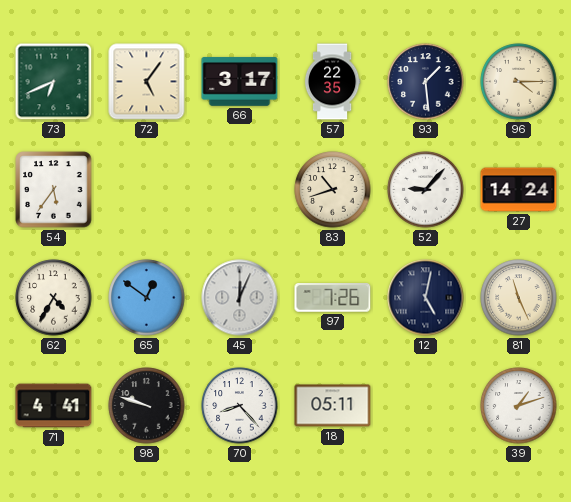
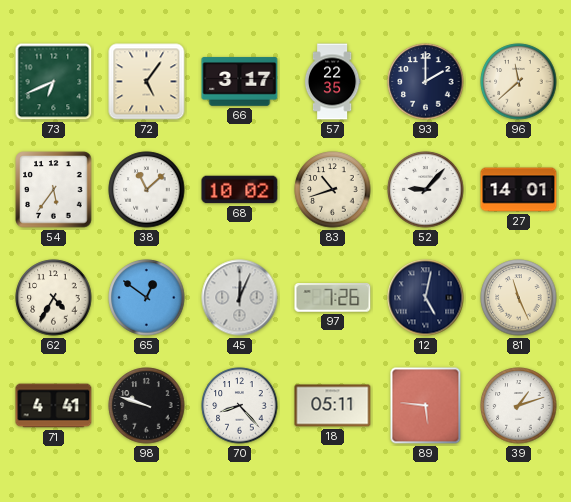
93: 1:29 -> 2:00 (426, 82)
96: 4:15 -> 11:38 (519, 82)
38: none -> 11:08 (147, 190)
68: none -> 10:02 (240, 190)
27: 14:24 -> 14:01 (519, 190)
89: none -> 5:46 (426, 406)
